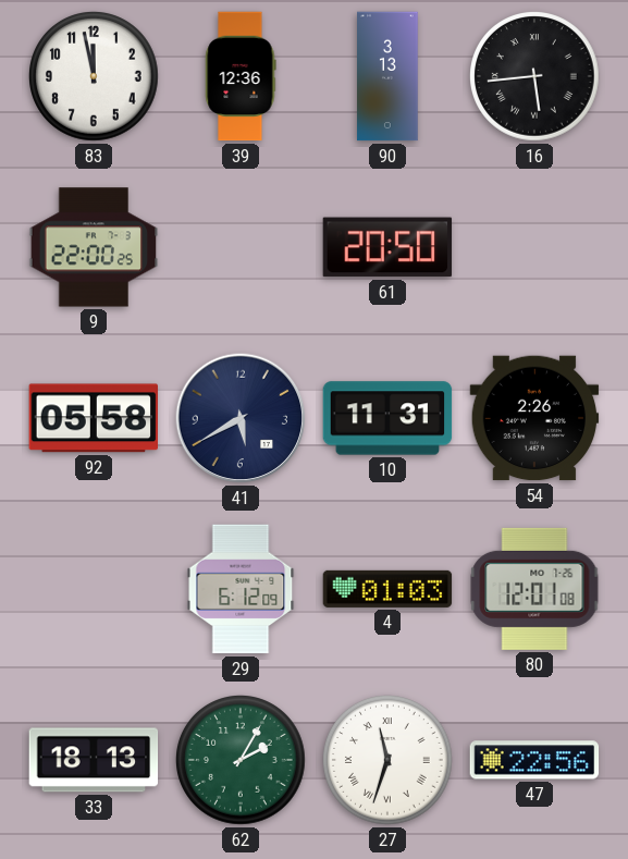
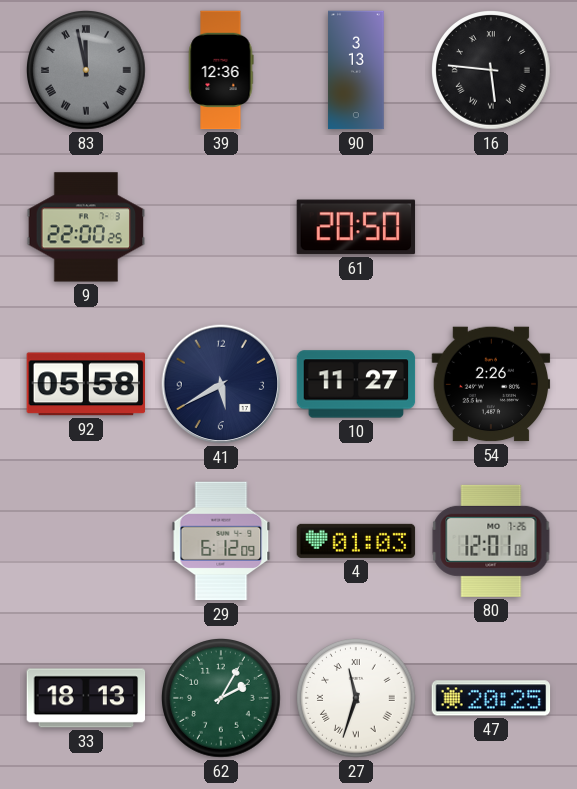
83 dial: white -> grey (87, 70)
83 numerals: Arabic -> Roman (87, 70)
16: 5:44 -> 5:46 (492, 70)
10: 11:31 -> 11:27 (356, 384)
47: 22:56 -> 20:25 (491, 698)
